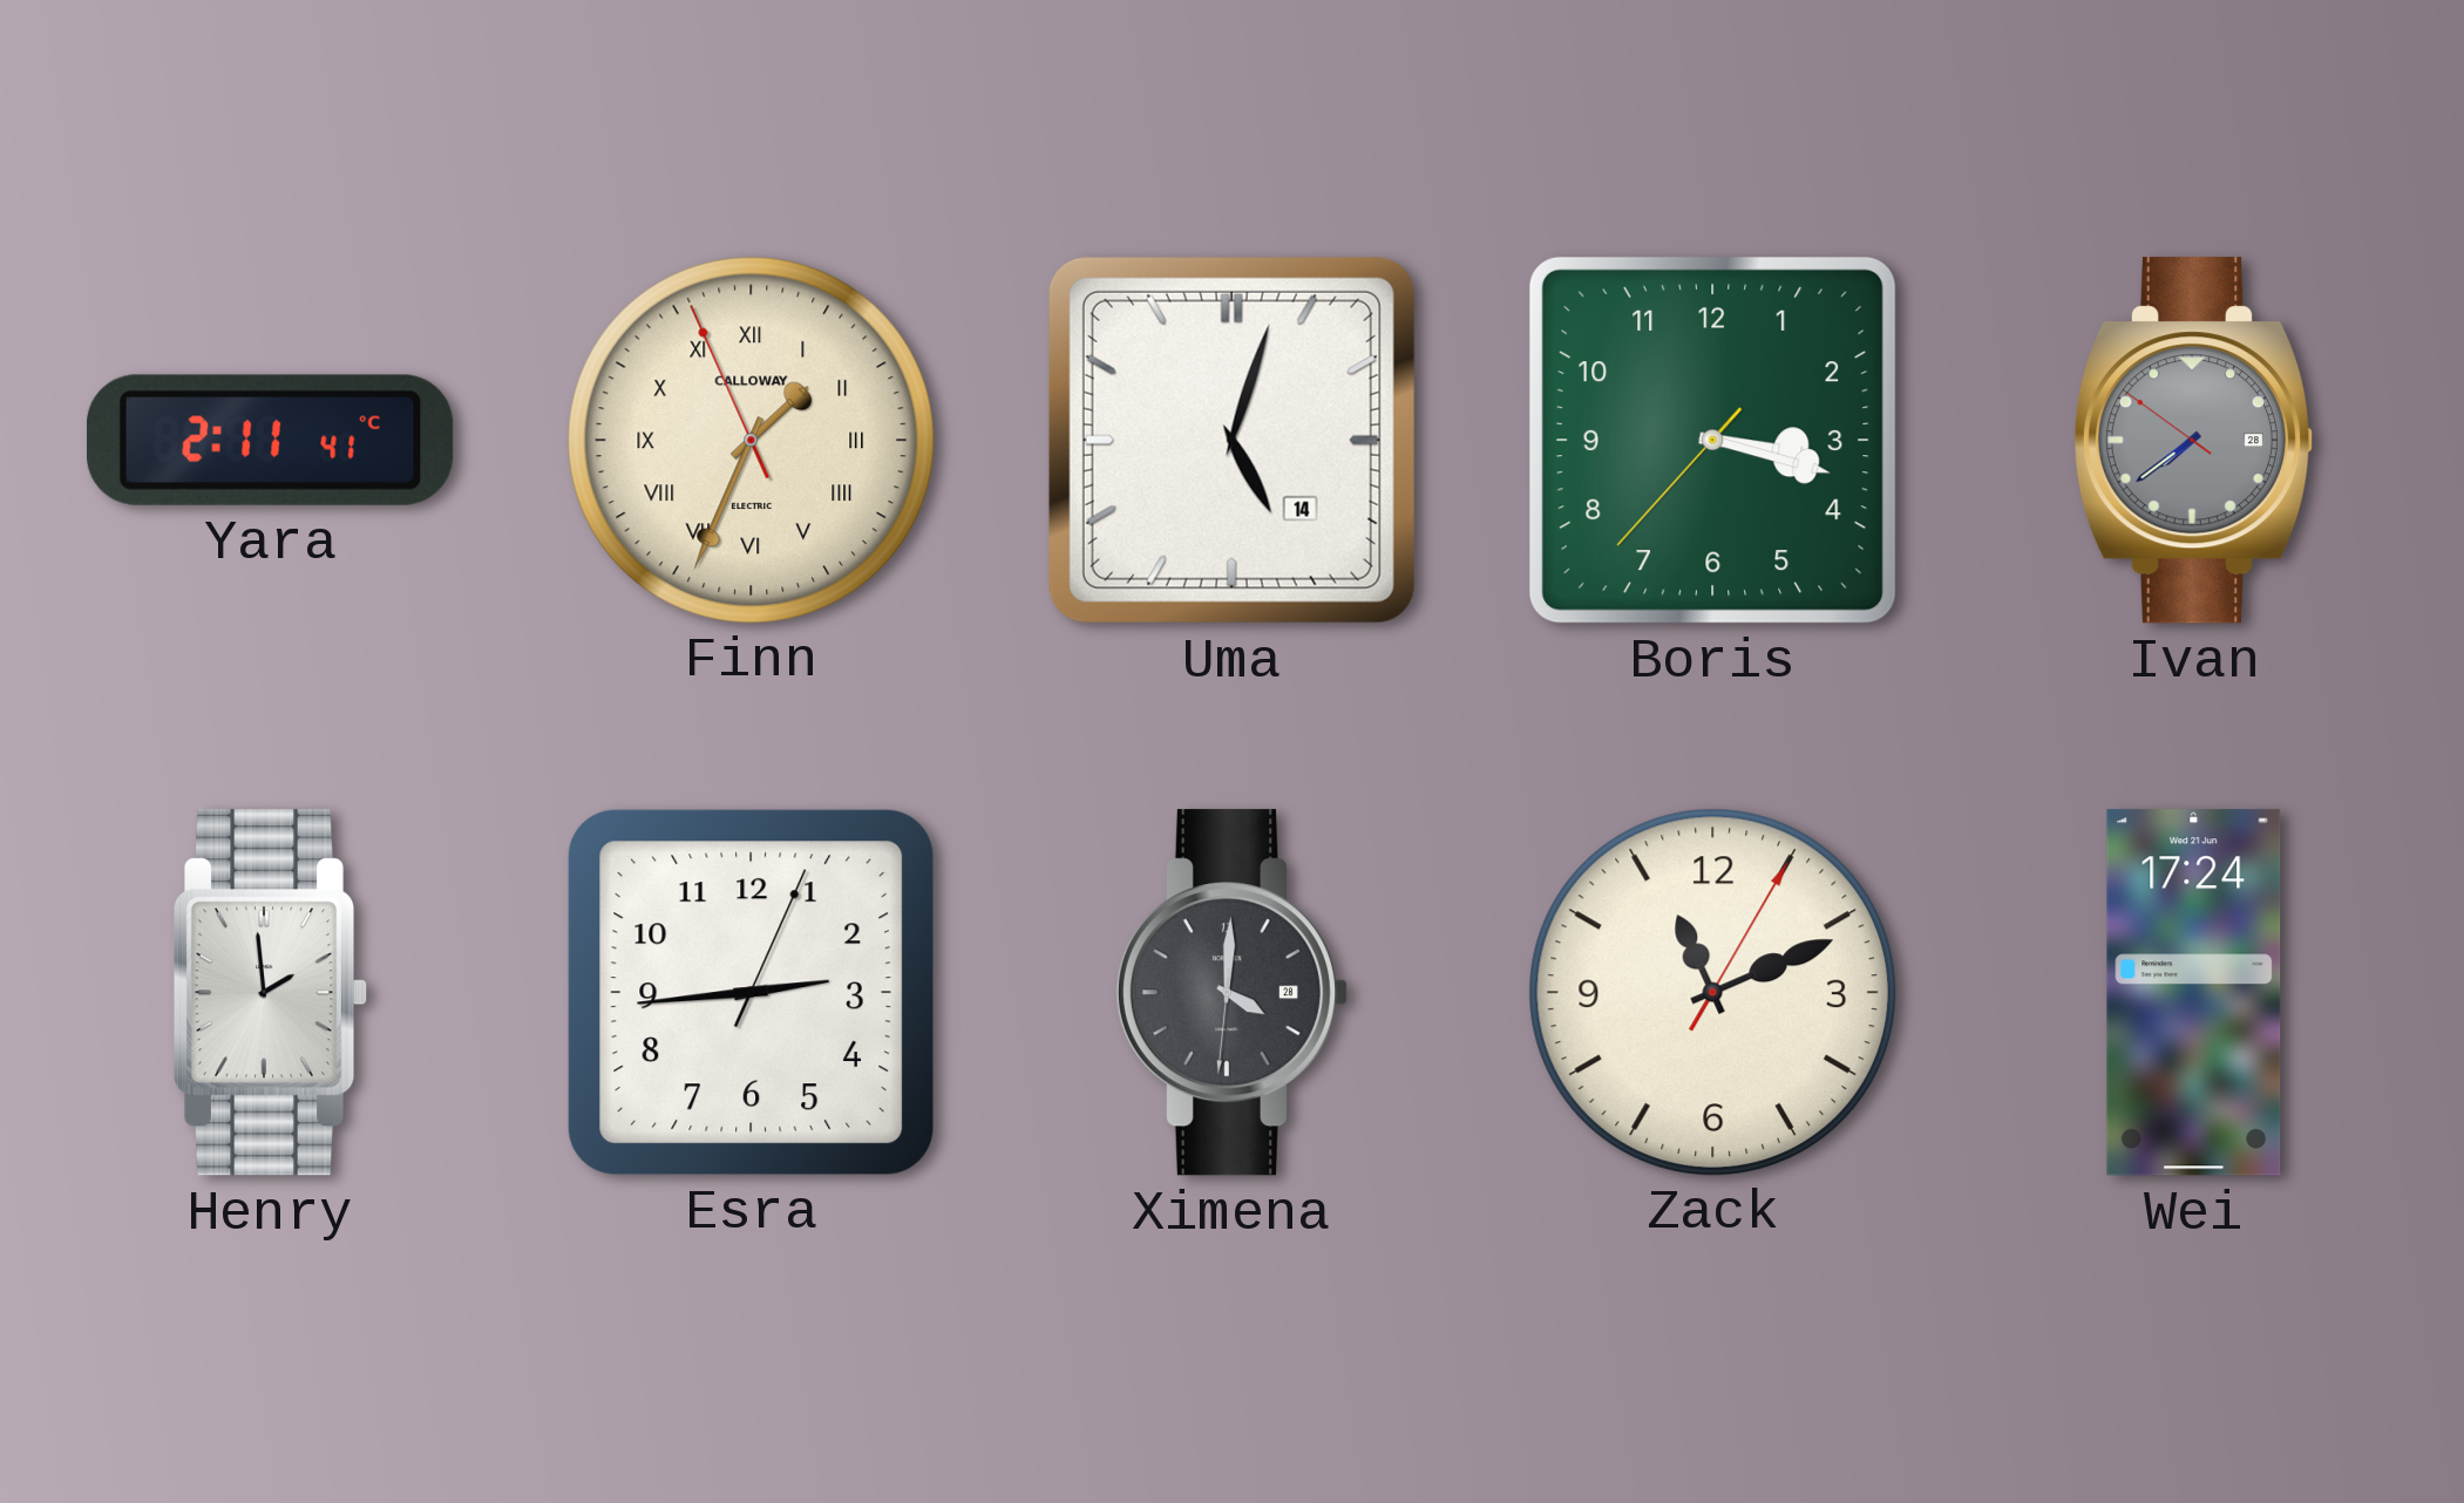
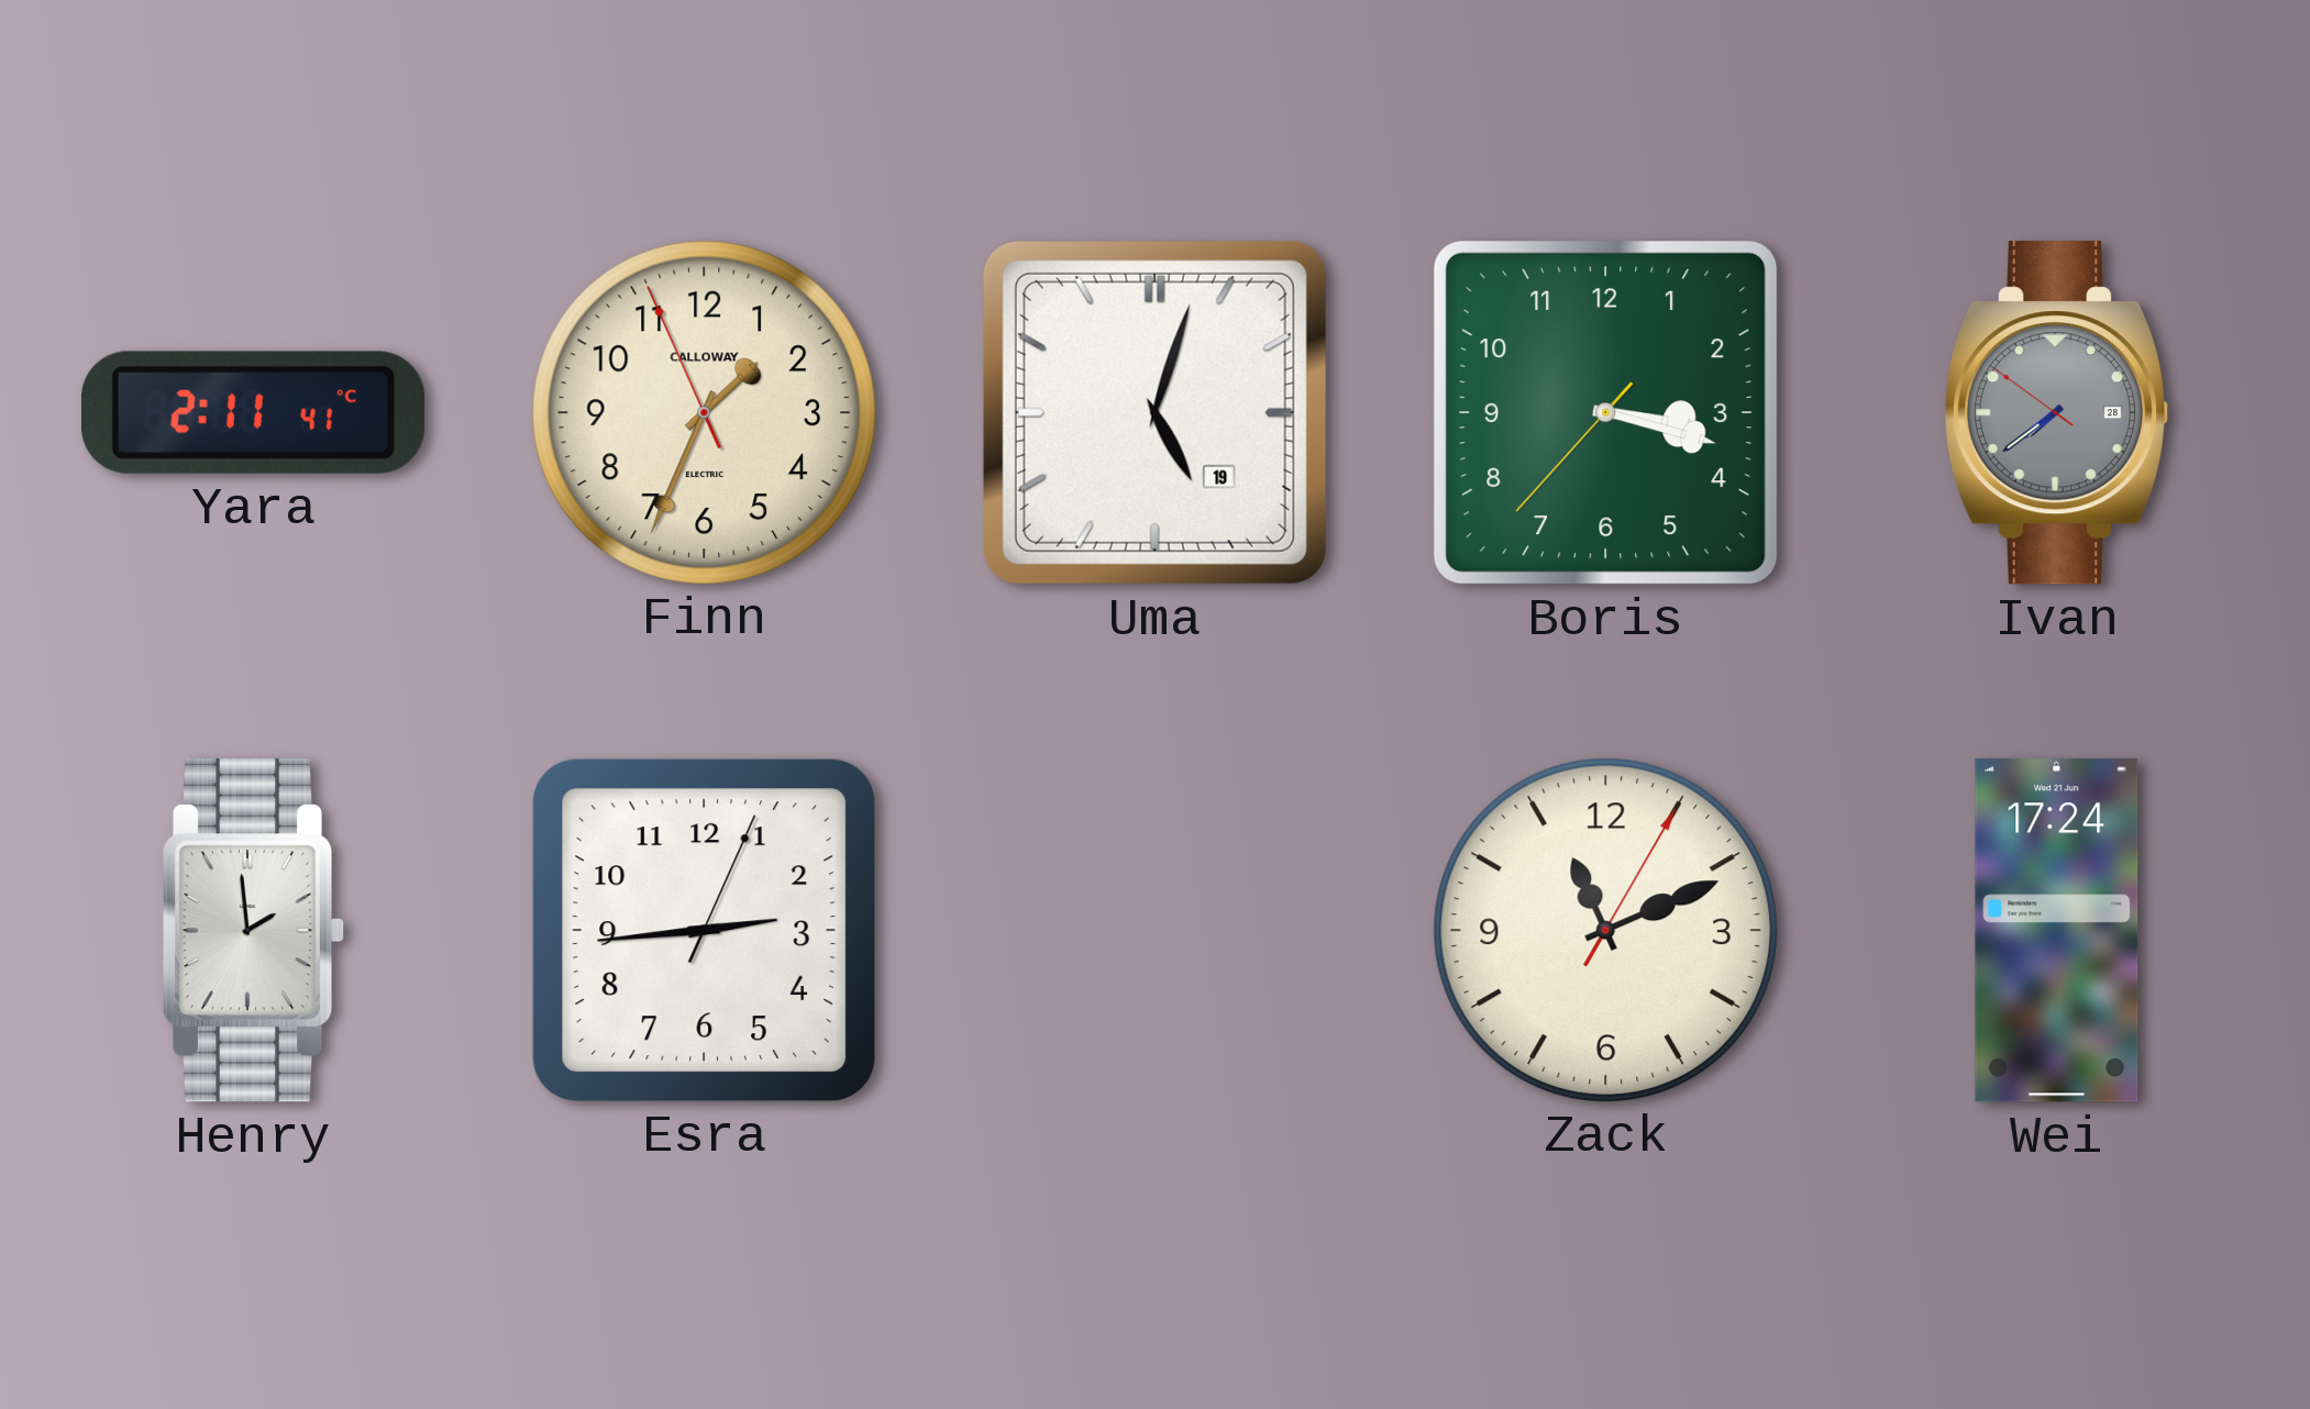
Finn numerals: Roman -> Arabic (704, 412)
Uma date: 14 -> 19 (1154, 412)
Ximena: 4:00 -> none (1231, 993)
